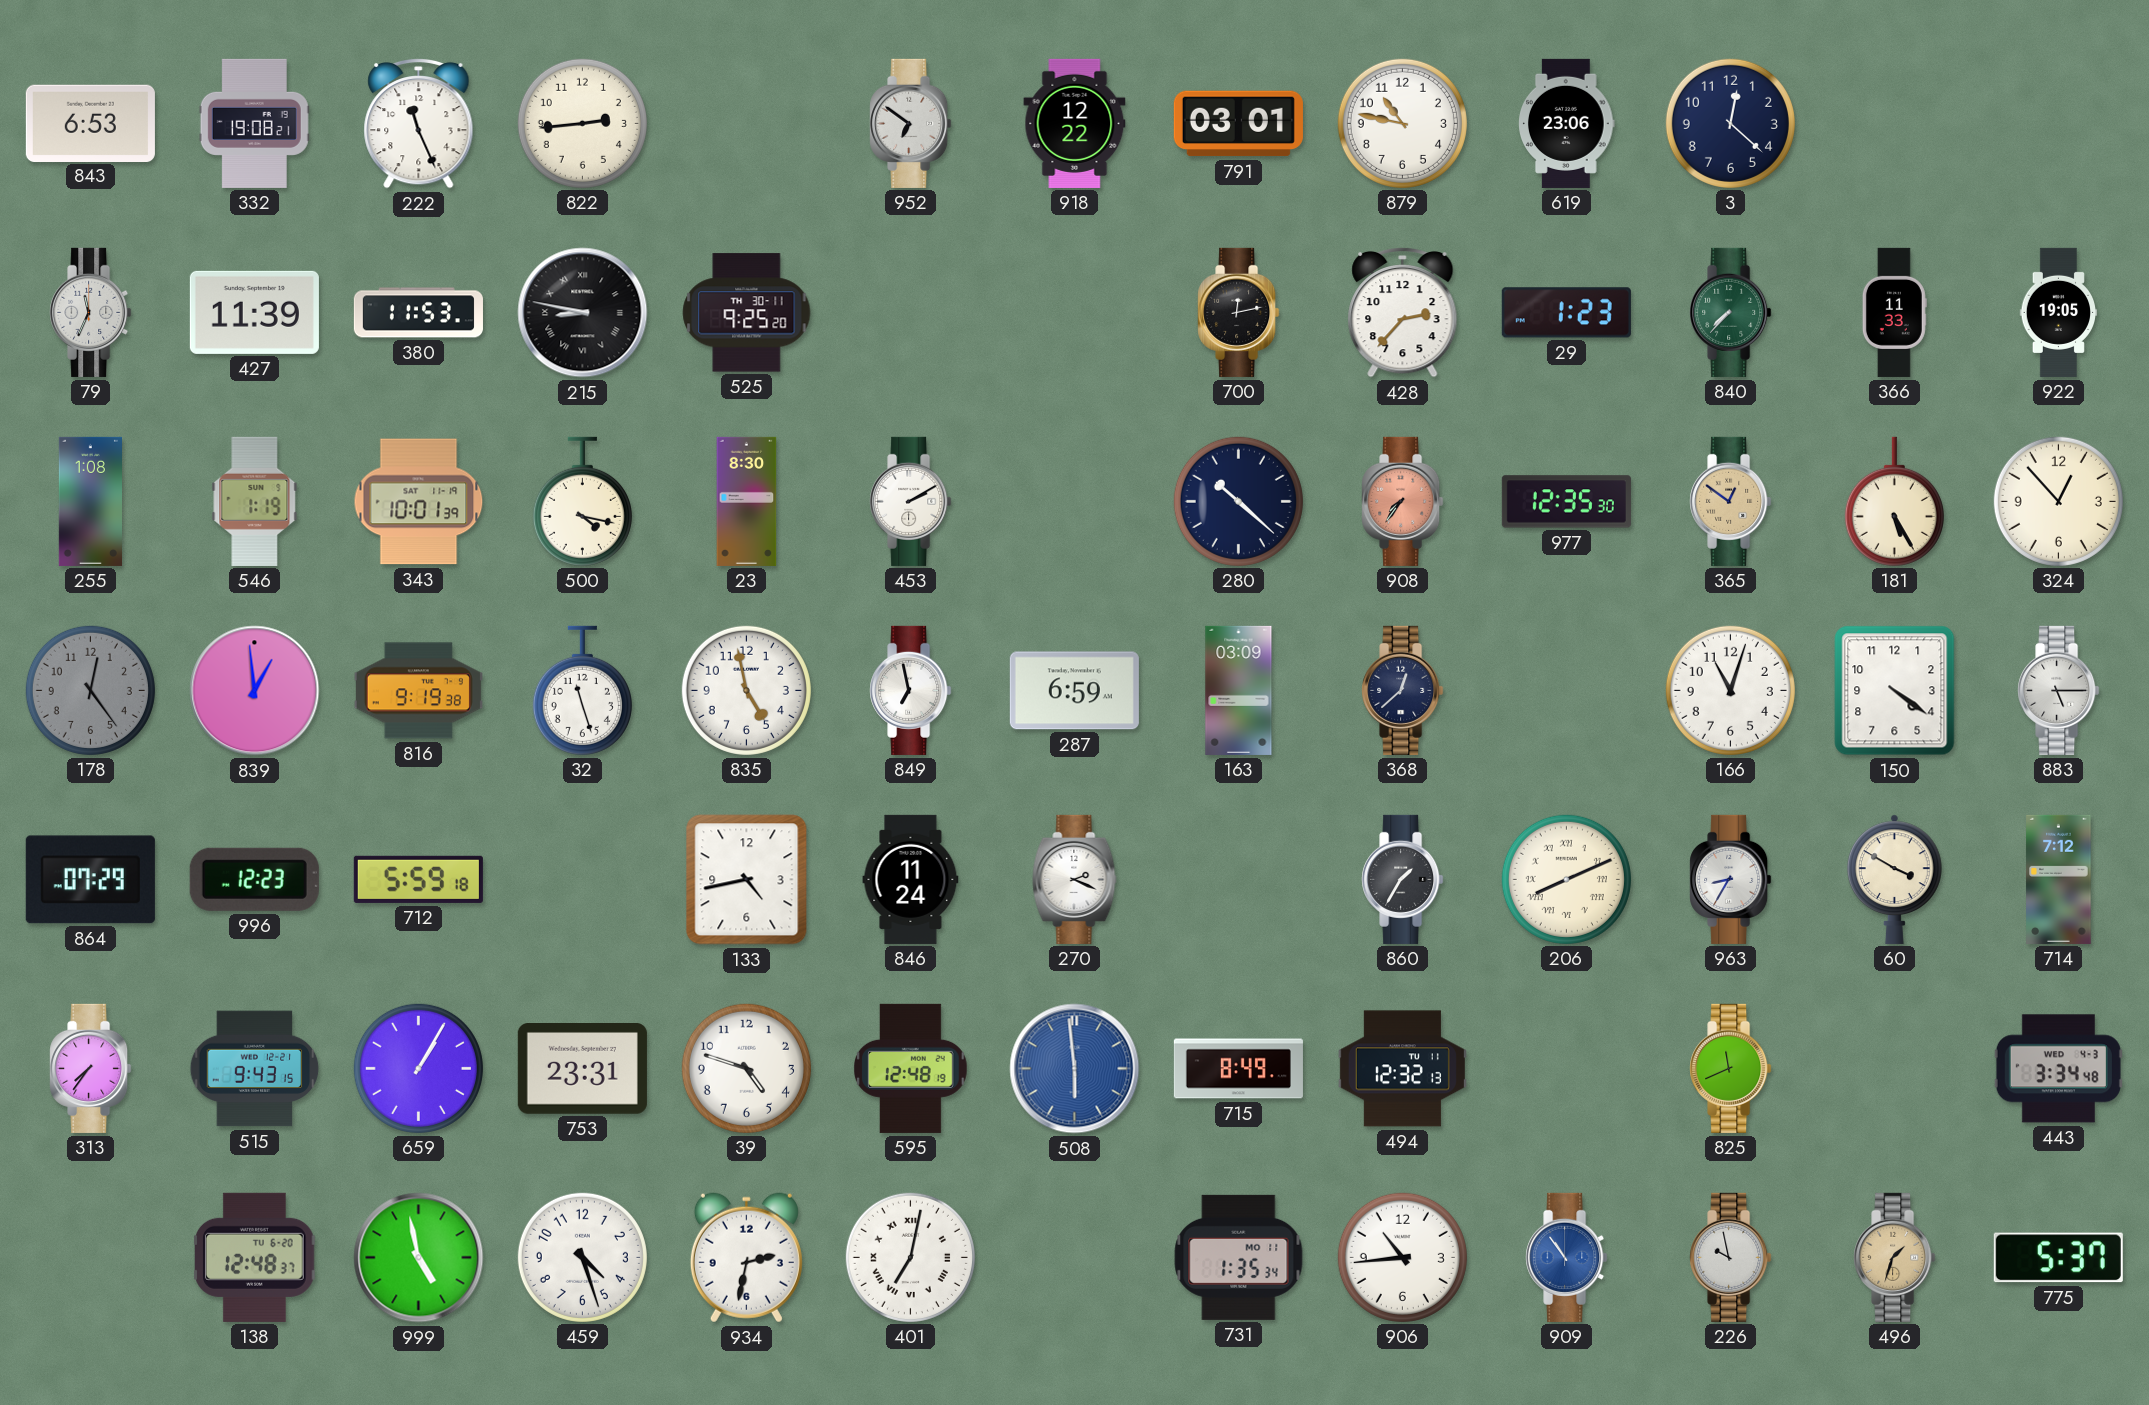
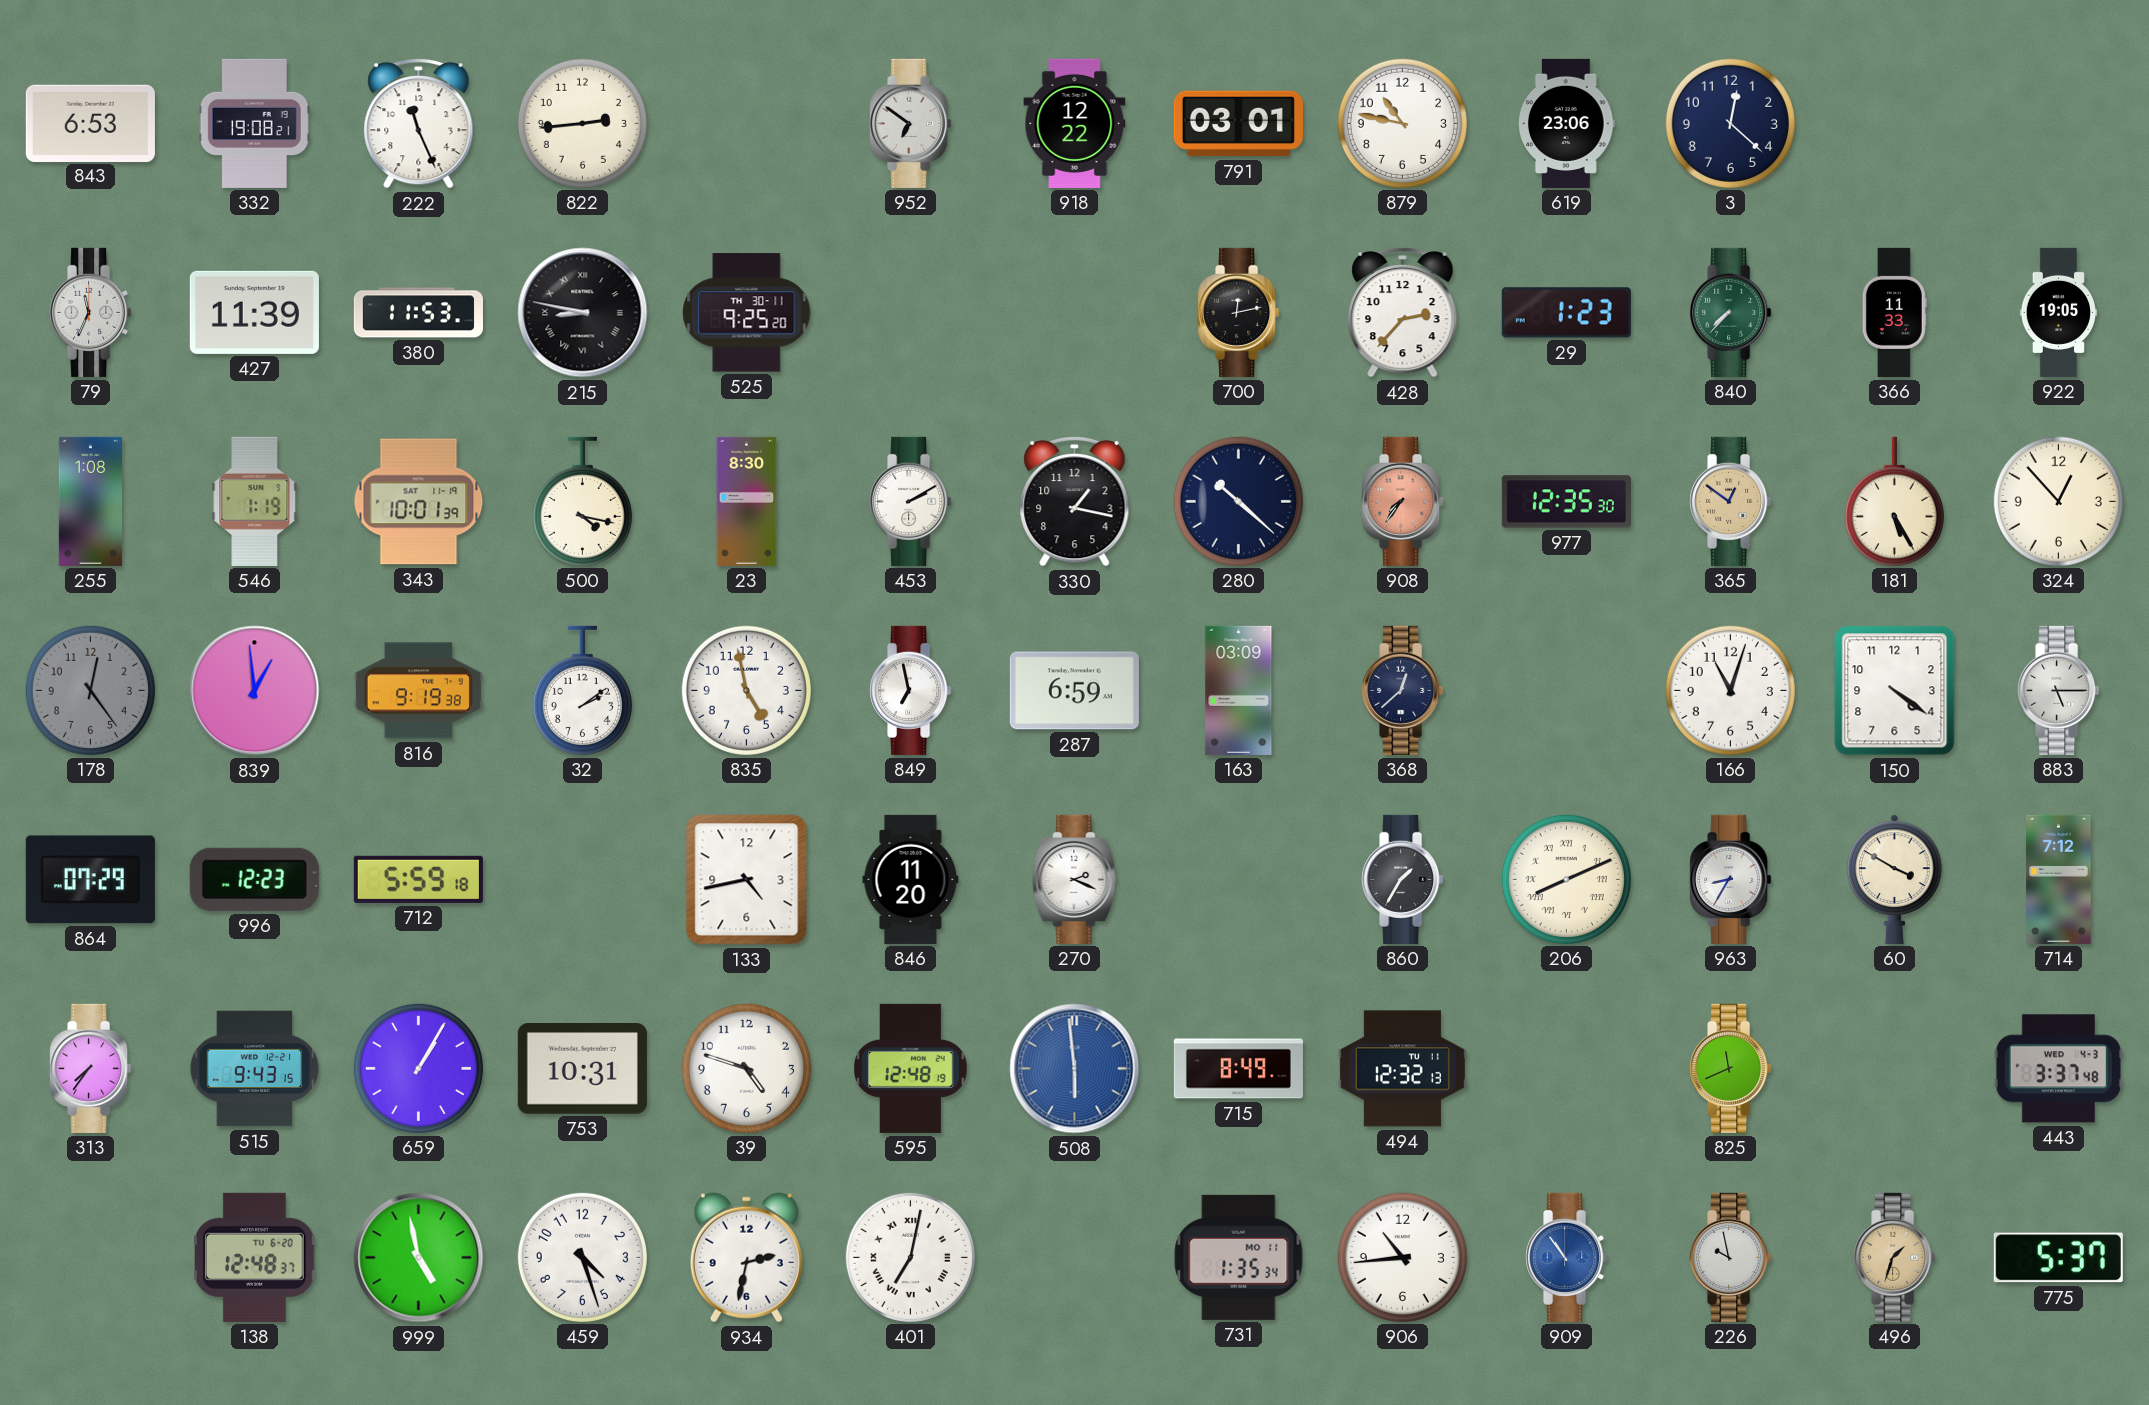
330: none -> 1:17 (1075, 501)
32: 11:27 -> 2:09 (582, 690)
846: 11:24 -> 11:20 (911, 879)
753: 23:31 -> 10:31 (582, 1069)
443: 3:34 -> 3:37 (2058, 1069)
